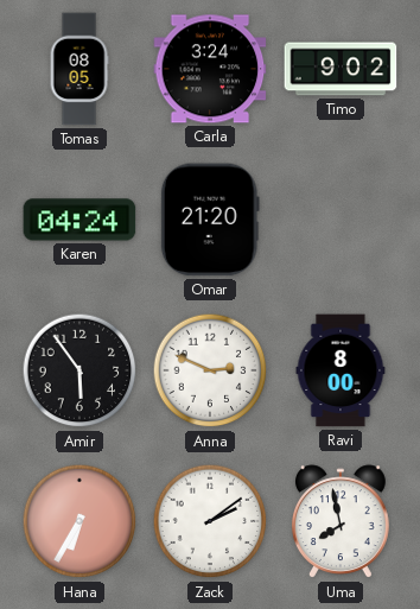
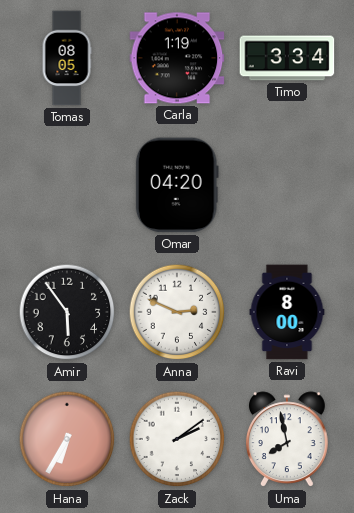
Carla: 3:24 -> 1:19 (177, 58)
Timo: 9:02 -> 3:34 (287, 58)
Karen: 04:24 -> none (79, 220)
Omar: 21:20 -> 04:20 (177, 185)
